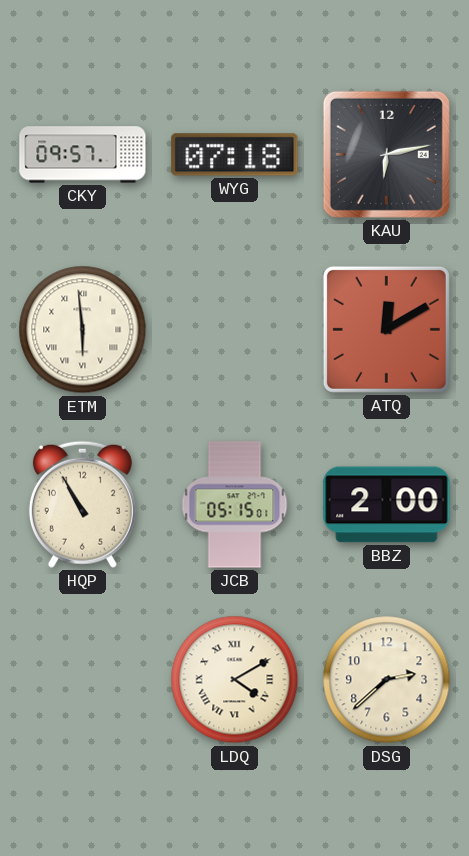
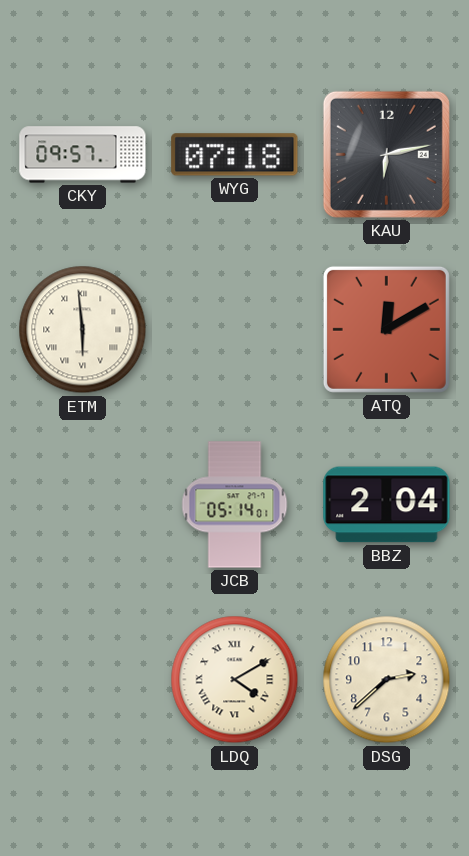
HQP: 10:55 -> none (82, 504)
JCB: 05:15 -> 05:14 (235, 505)
BBZ: 2:00 -> 2:04 (387, 505)
